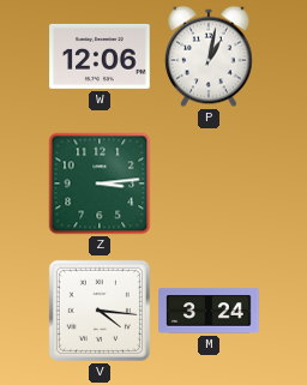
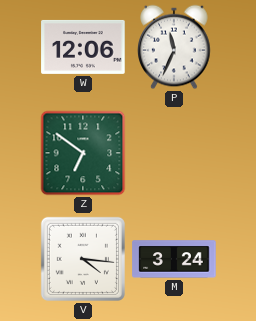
P: 1:02 -> 11:34 (174, 47)
Z: 3:14 -> 6:51 (83, 153)
